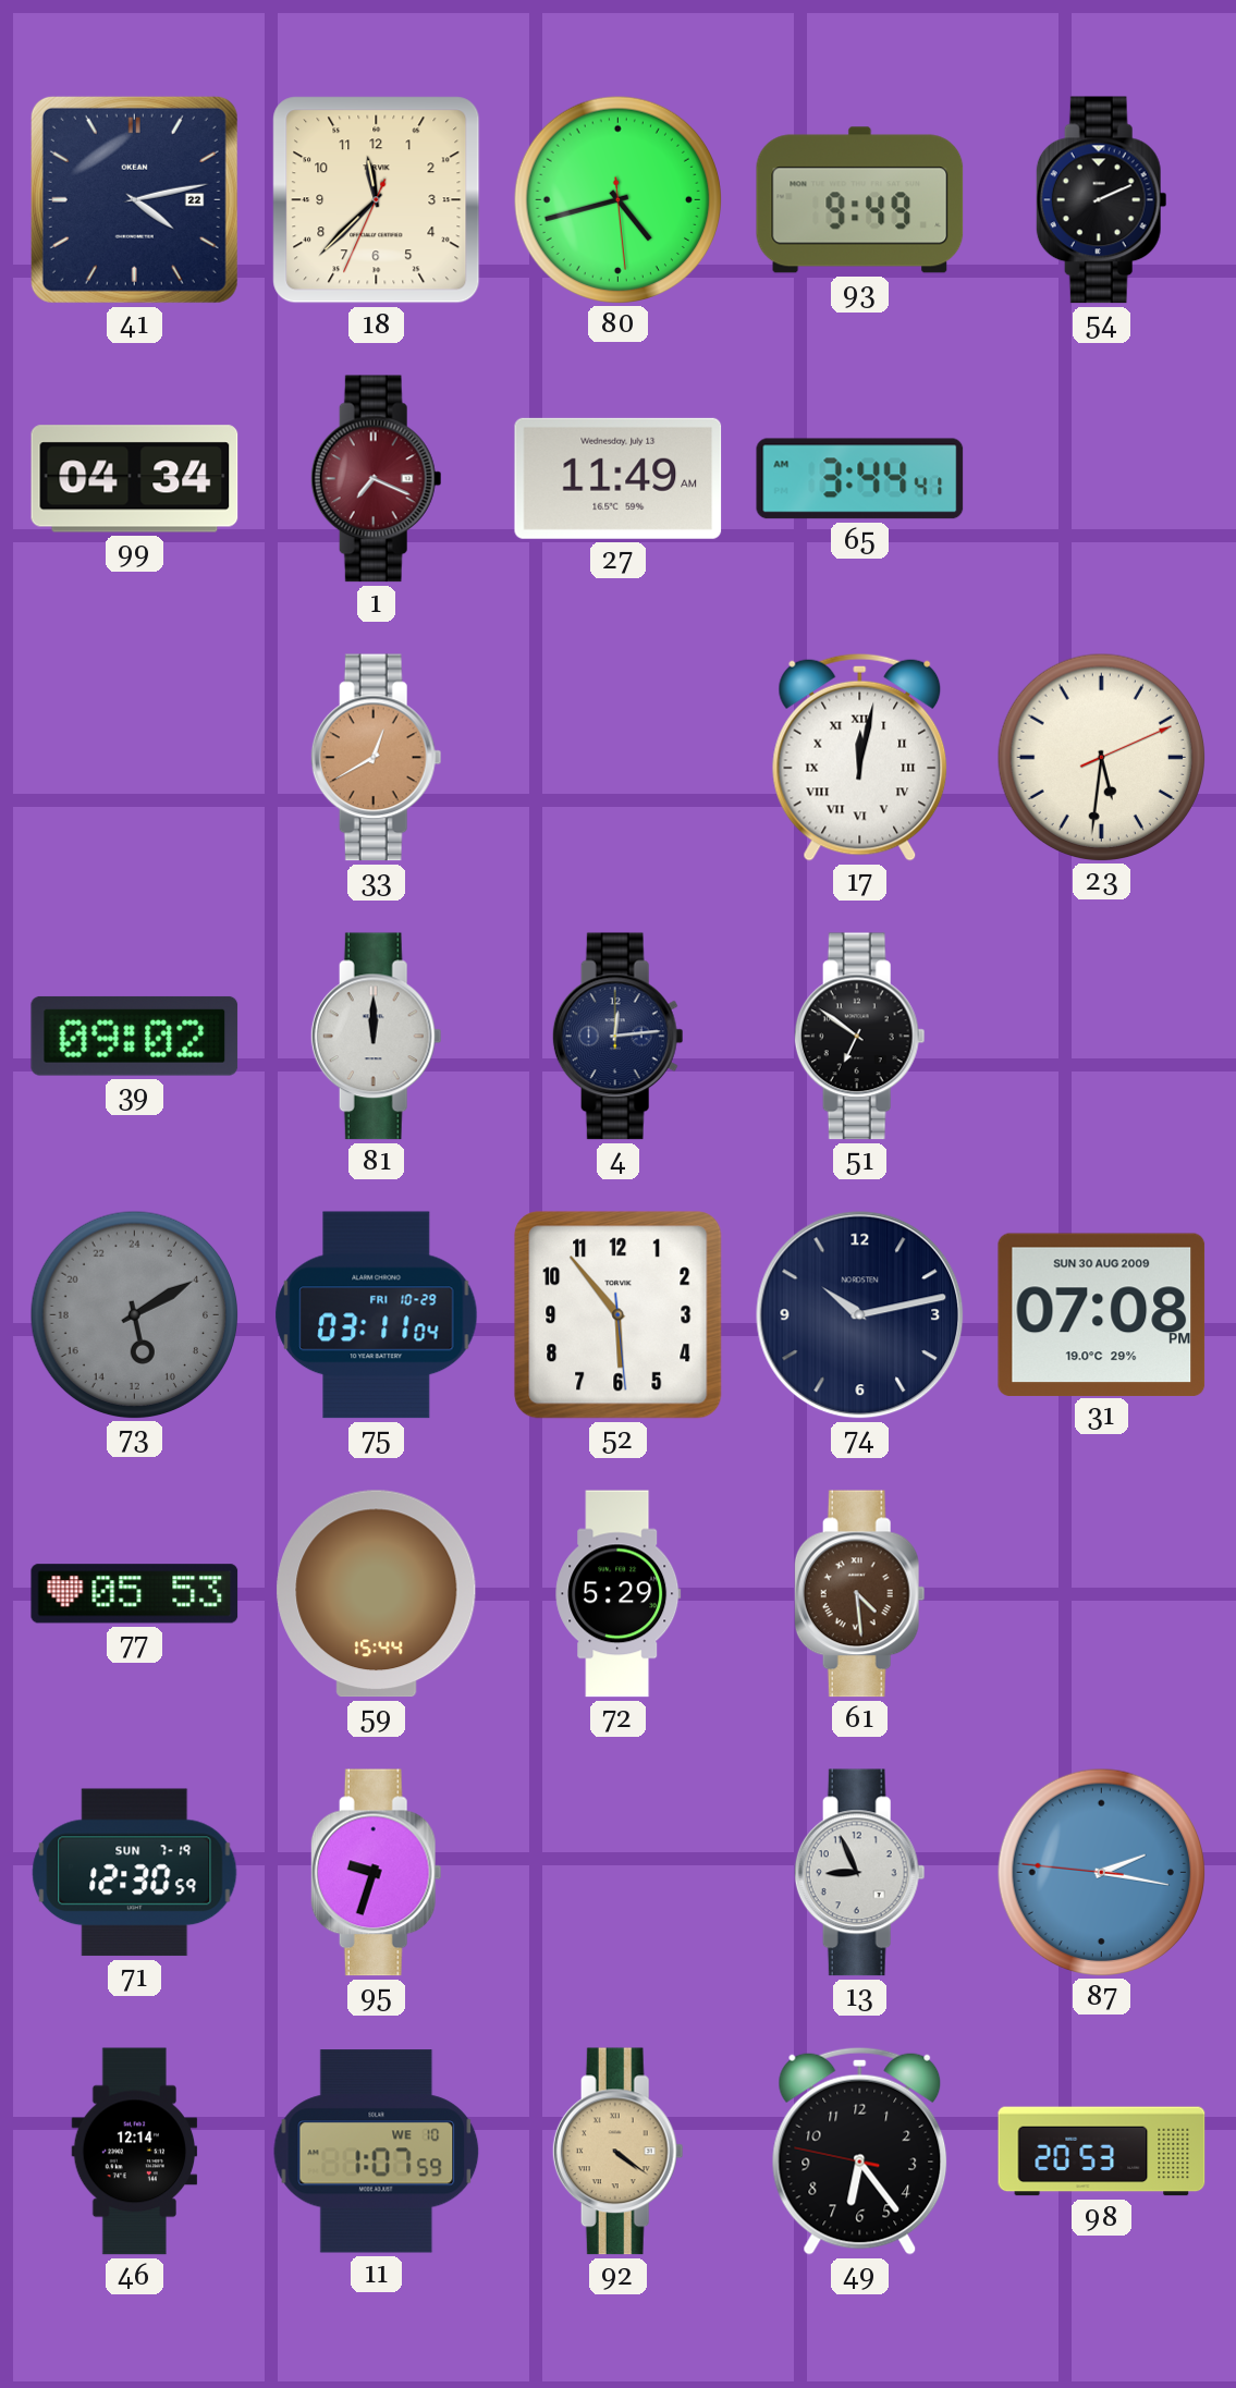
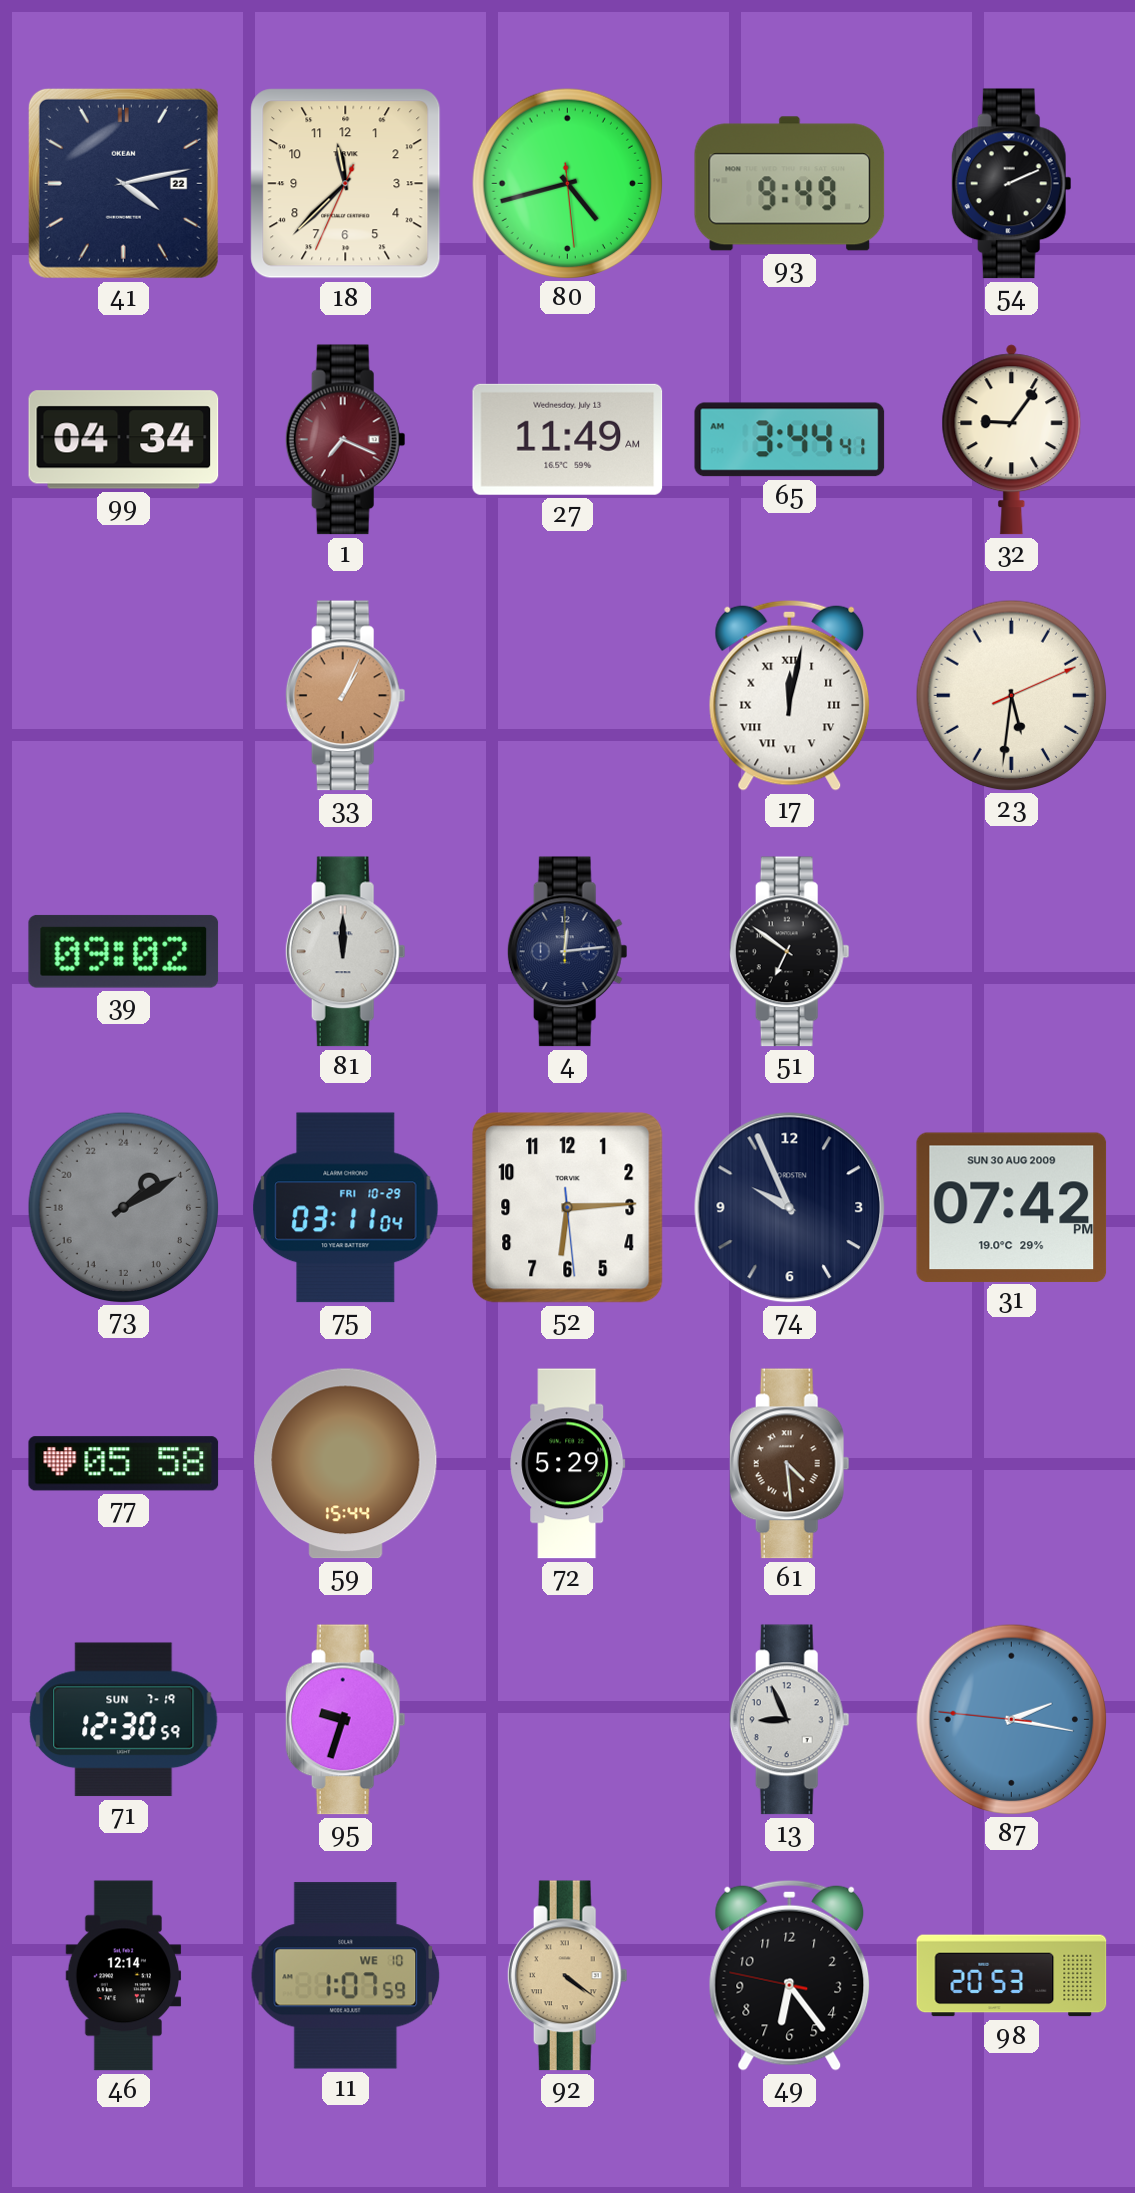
32: none -> 9:06 (1012, 440)
33: 12:40 -> 1:04 (345, 696)
73: 11:10 -> 3:10 (123, 1207)
52: 5:53 -> 6:14 (568, 1208)
74: 10:13 -> 9:56 (790, 1208)
31: 07:08 -> 07:42 (1012, 1207)
77: 05:53 -> 05:58 (124, 1464)
